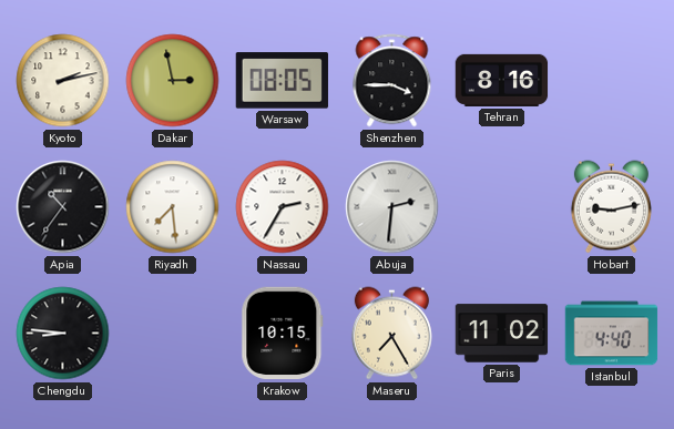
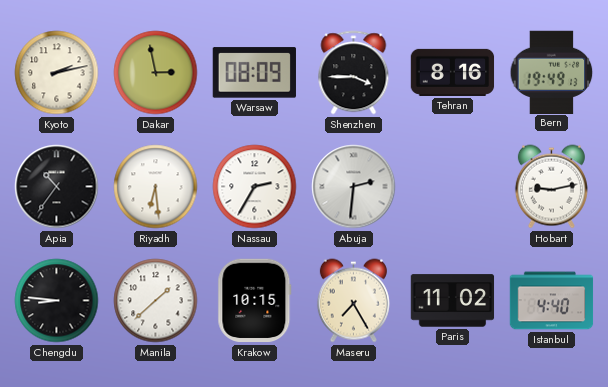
Warsaw: 08:05 -> 08:09 (254, 73)
Bern: none -> 19:49 (552, 72)
Riyadh: 7:29 -> 6:29 (156, 187)
Manila: none -> 1:38 (156, 301)
